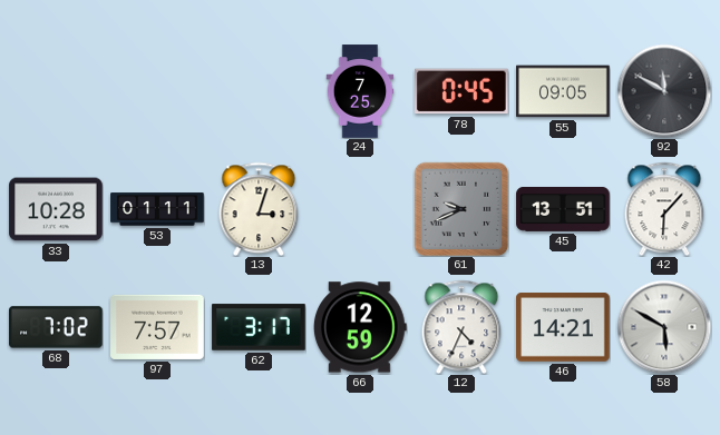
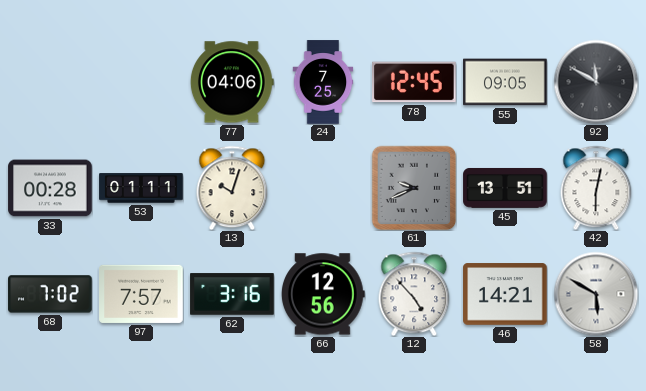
77: none -> 04:06 (232, 82)
78: 0:45 -> 12:45 (415, 82)
33: 10:28 -> 00:28 (50, 188)
13: 3:03 -> 10:03 (232, 188)
42: 6:07 -> 6:02 (596, 188)
62: 3:17 -> 3:16 (232, 294)
66: 12:59 -> 12:56 (323, 294)
12: 4:34 -> 4:53 (414, 294)
